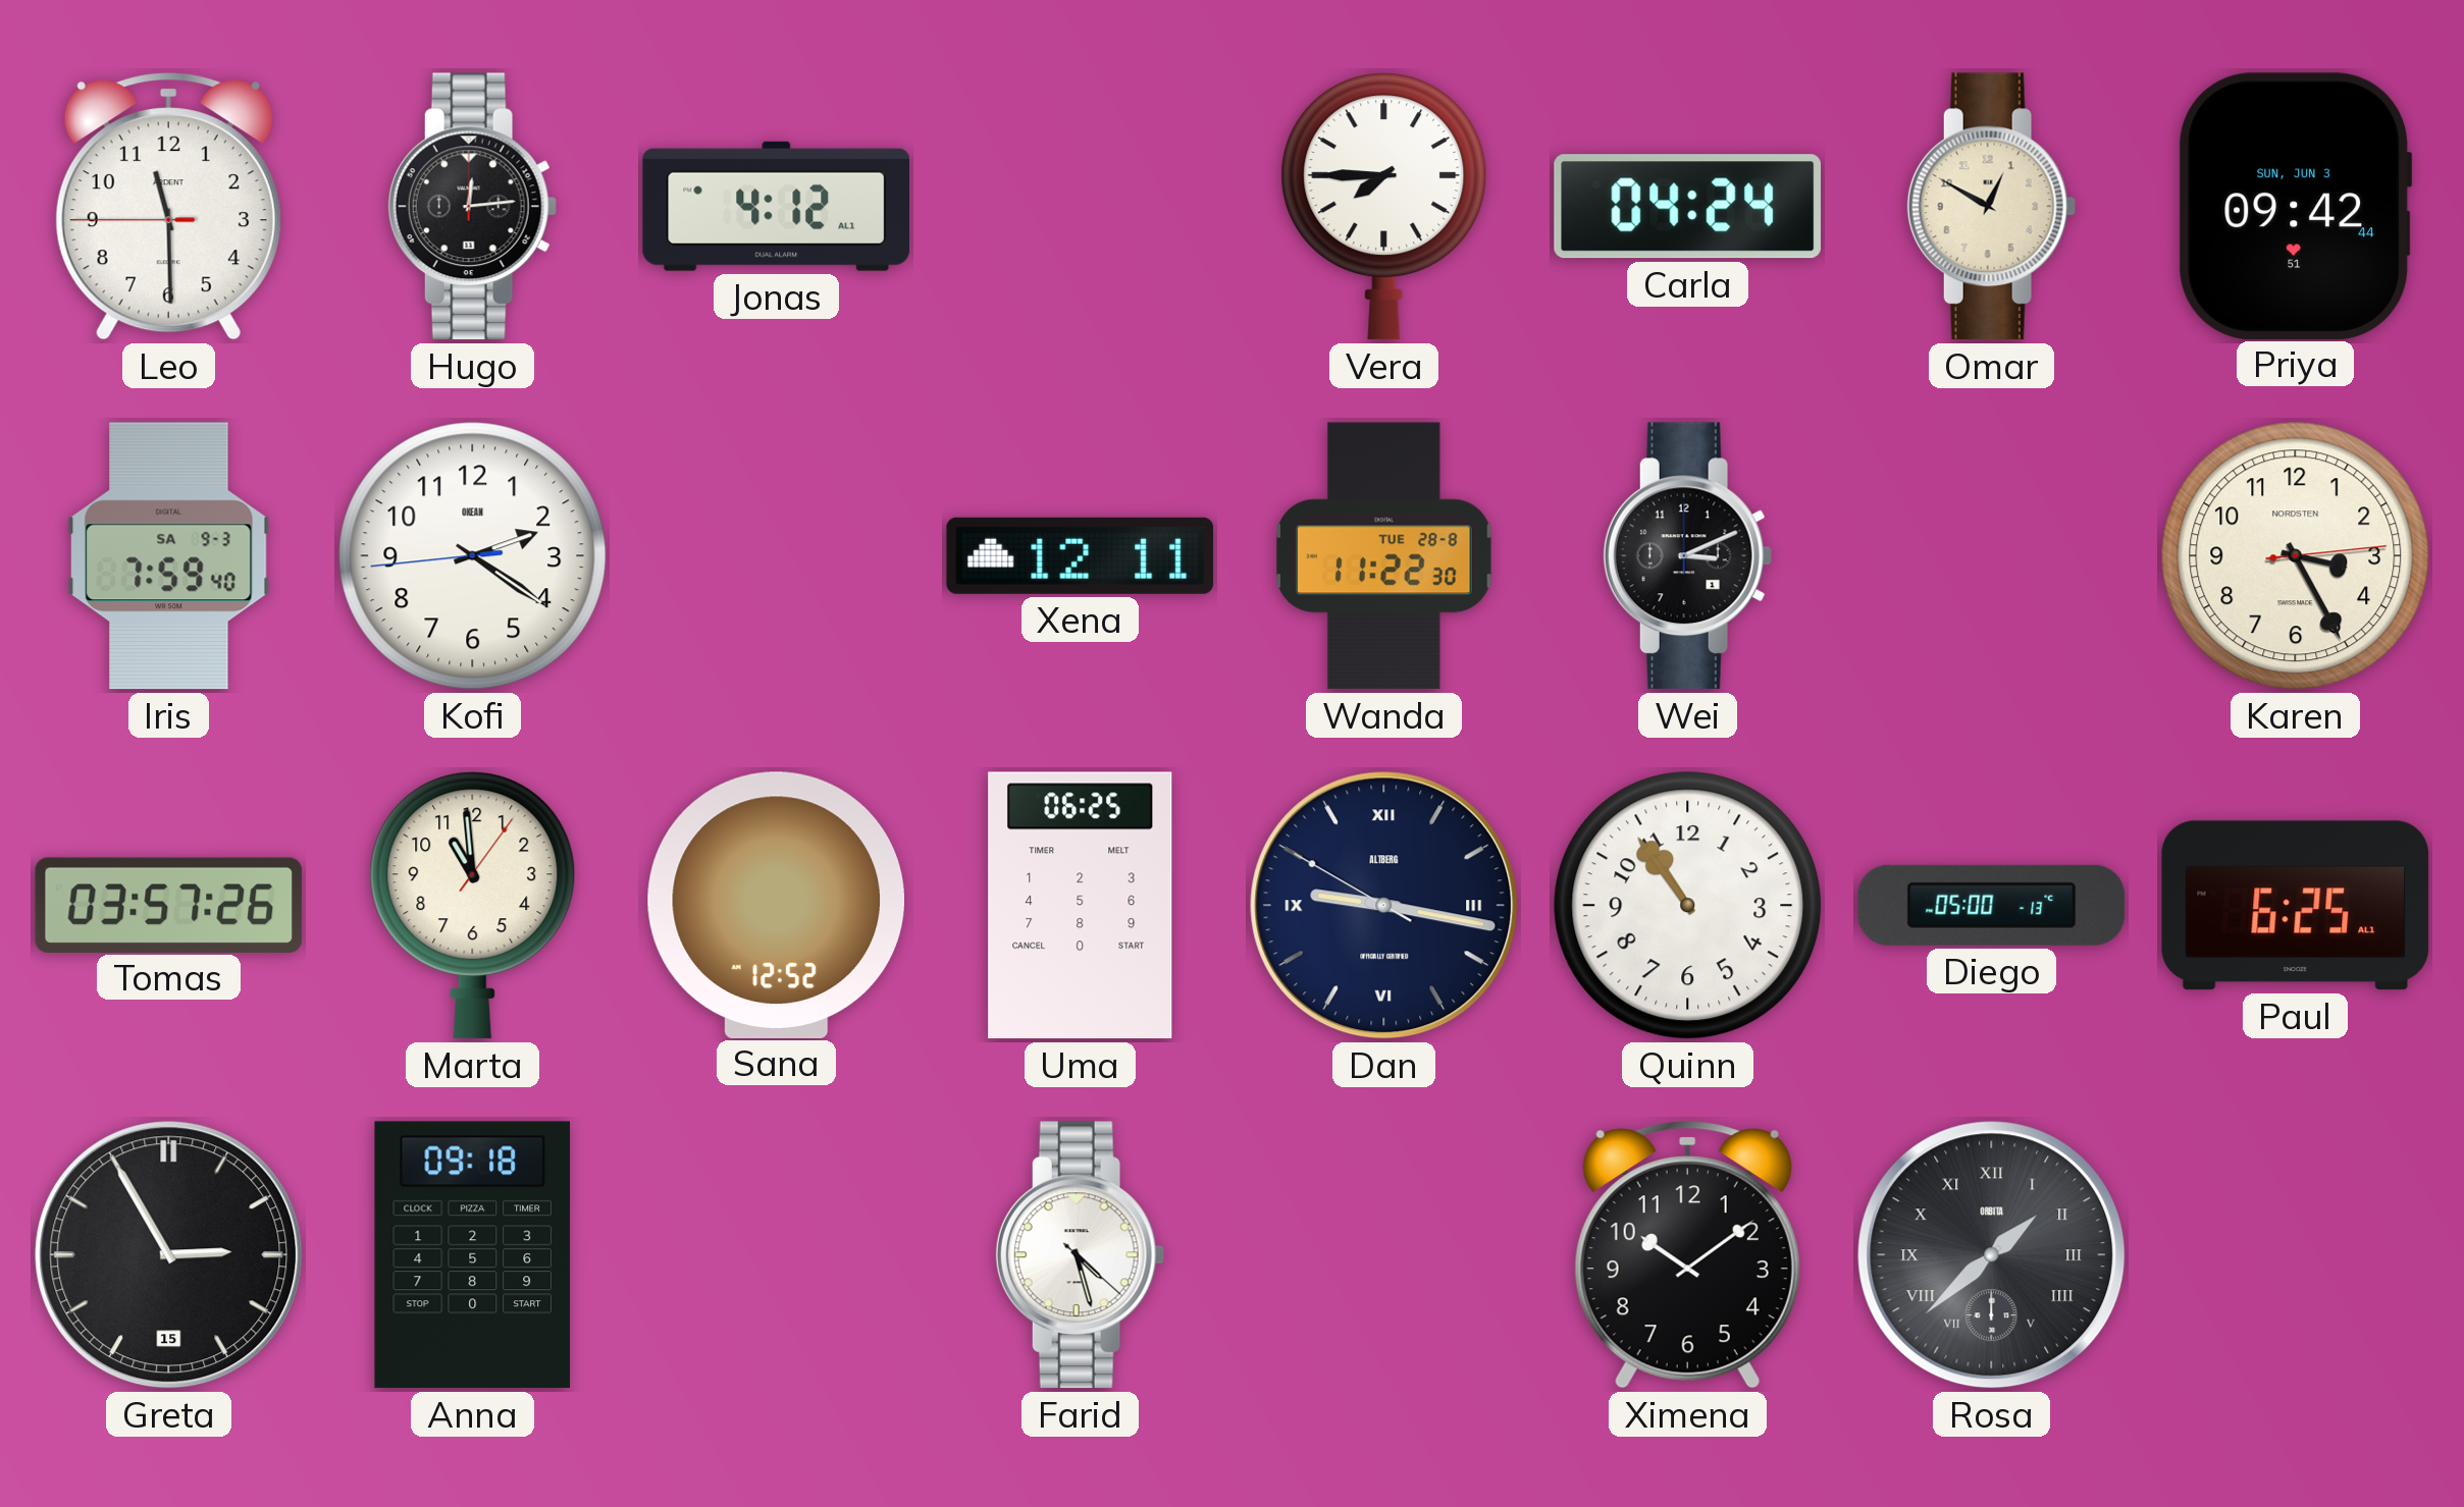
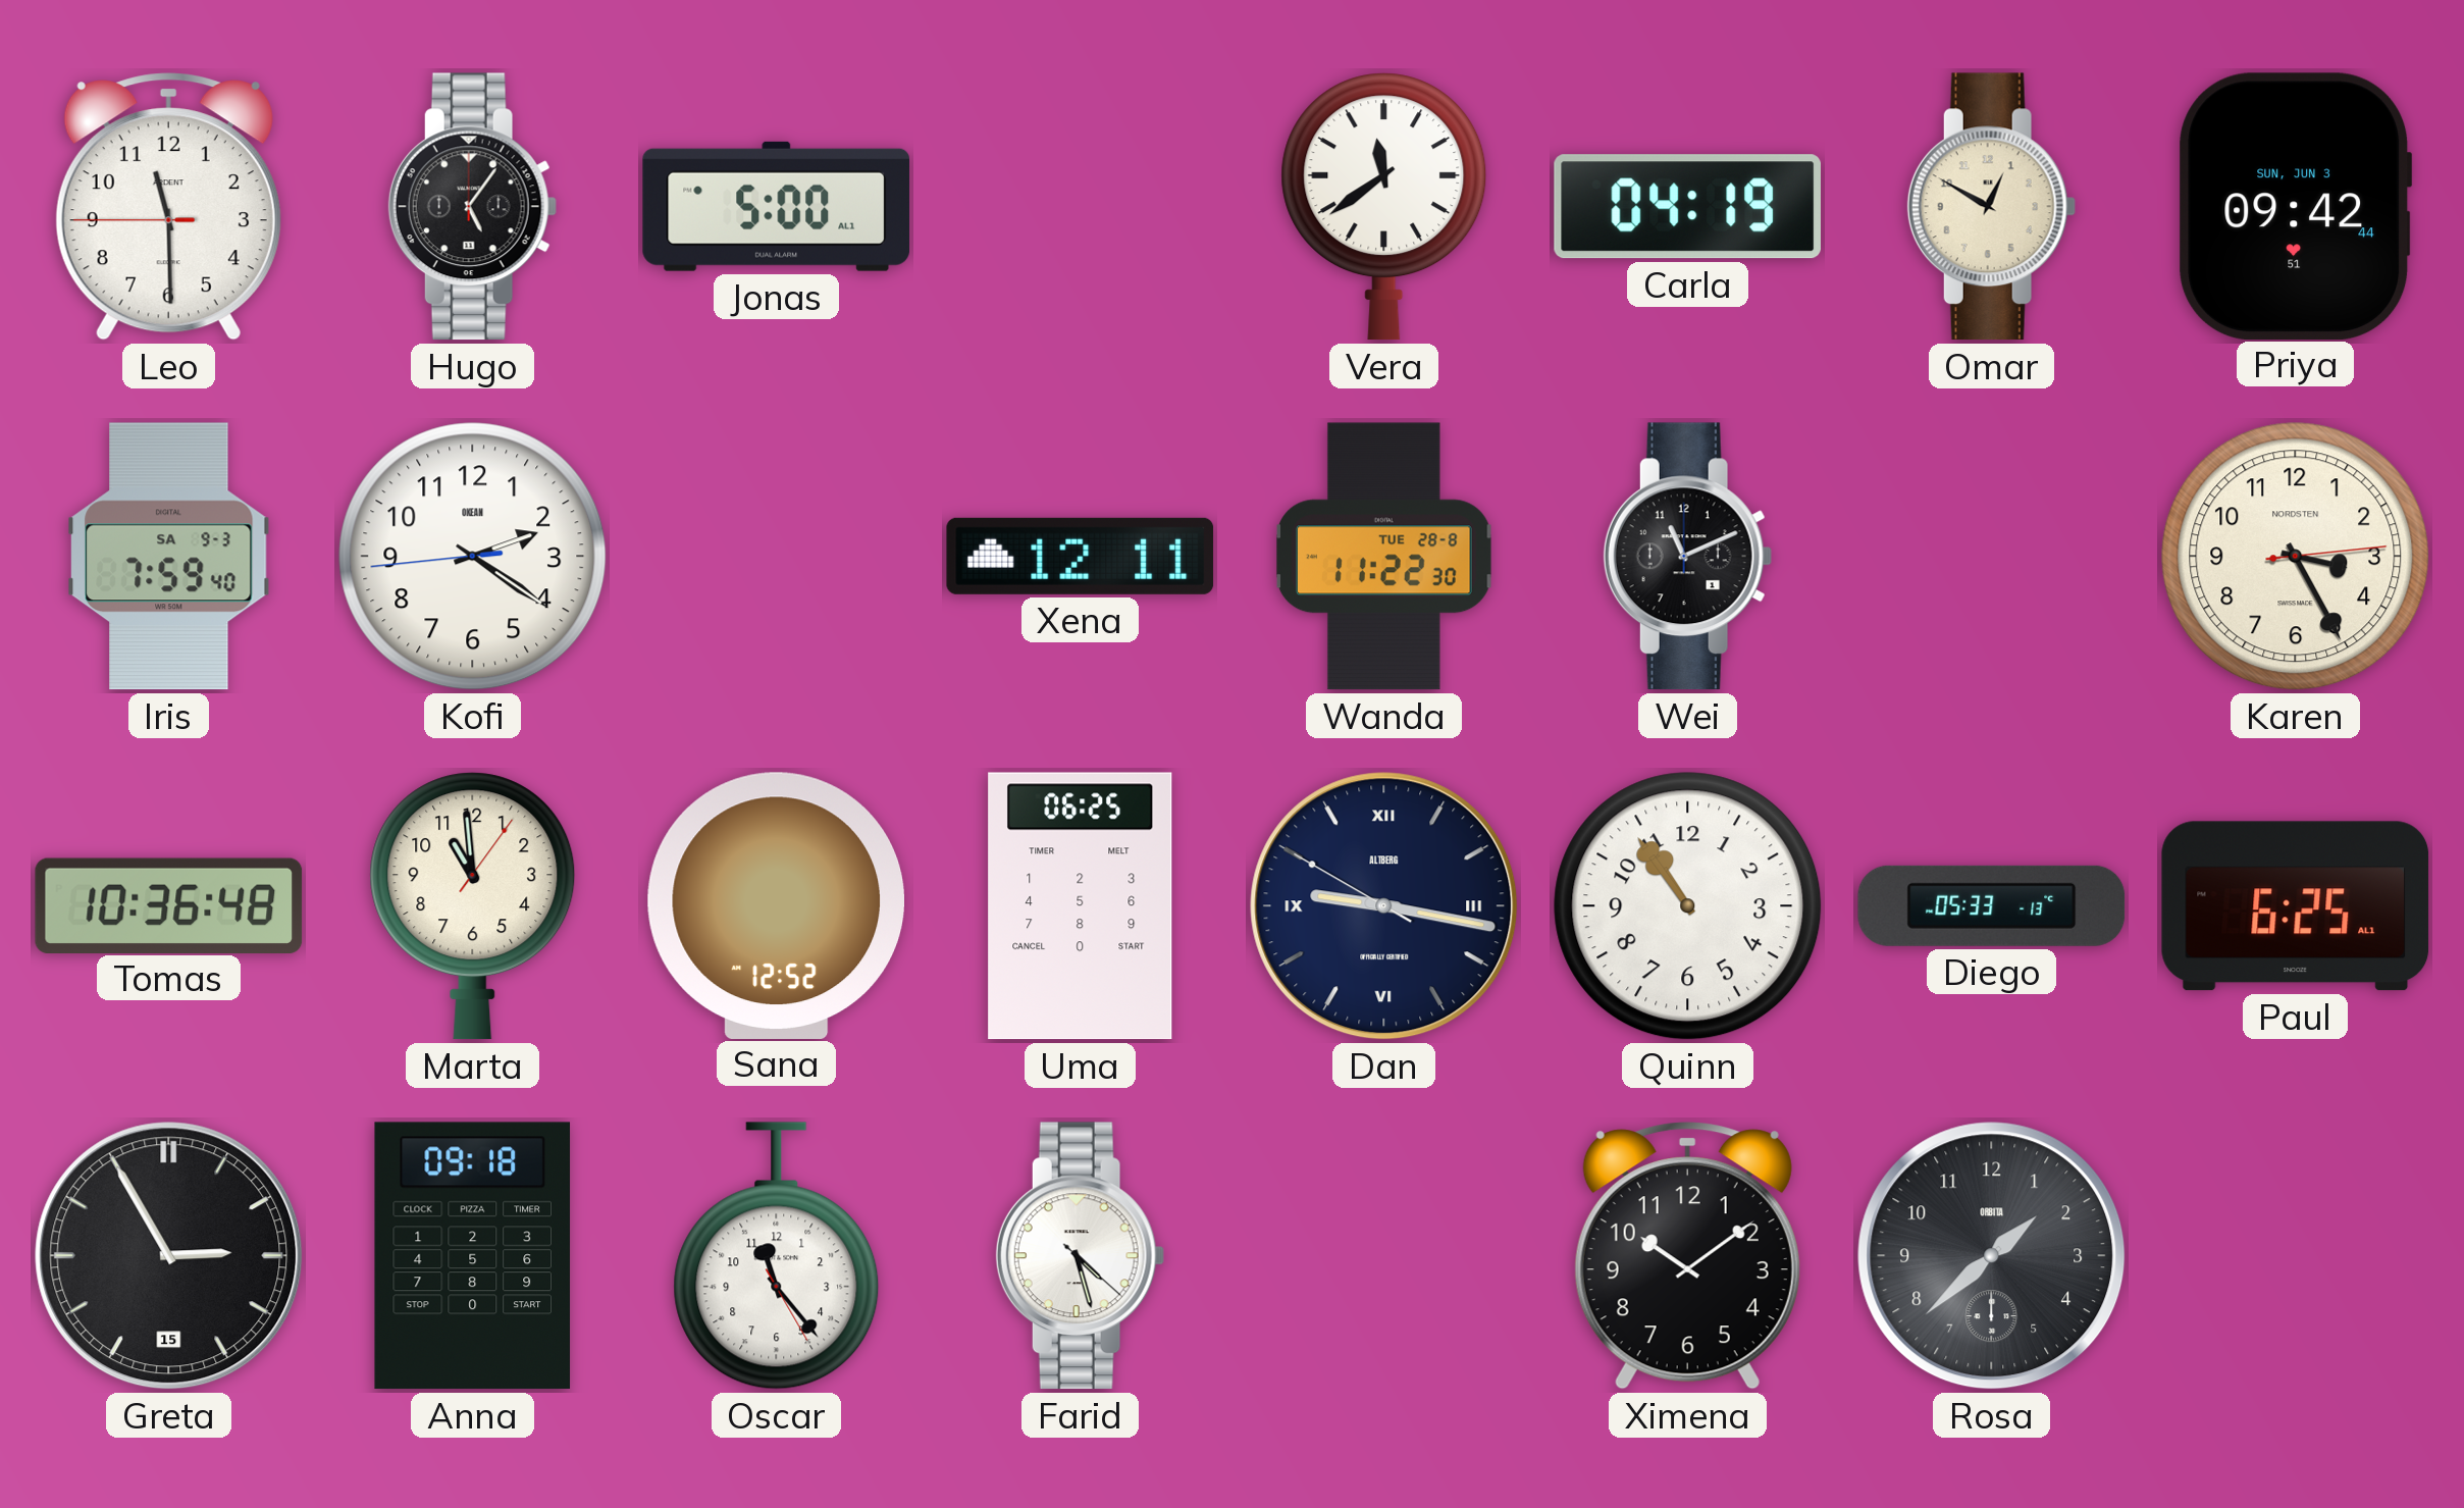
Hugo: 12:14 -> 5:06 (472, 207)
Jonas: 4:12 -> 5:00 (777, 206)
Vera: 7:45 -> 11:39 (1384, 207)
Carla: 04:24 -> 04:19 (1687, 207)
Wei: 3:11 -> 11:11 (1687, 557)
Tomas: 03:57 -> 10:36 (169, 905)
Diego: 05:00 -> 05:33 (1992, 905)
Oscar: none -> 11:23 (777, 1256)
Rosa numerals: Roman -> Arabic (1992, 1256)
